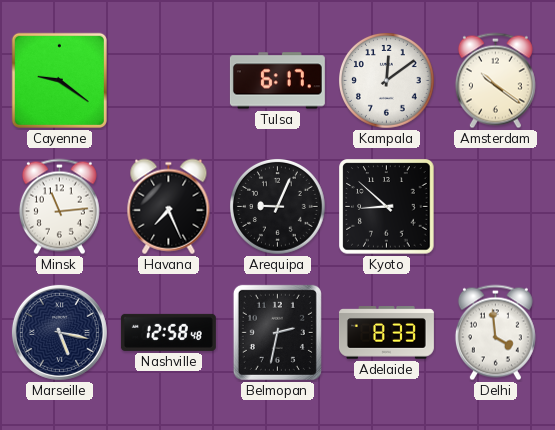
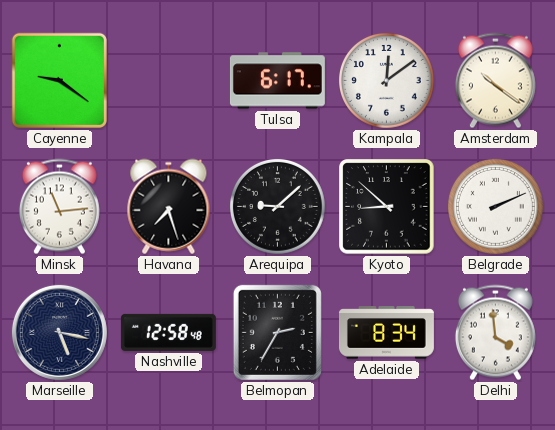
Havana: 7:26 -> 7:27 (169, 207)
Arequipa: 9:04 -> 9:08 (278, 207)
Belgrade: none -> 2:11 (496, 207)
Belmopan: 2:32 -> 2:35 (277, 332)
Adelaide: 8:33 -> 8:34 (386, 333)
